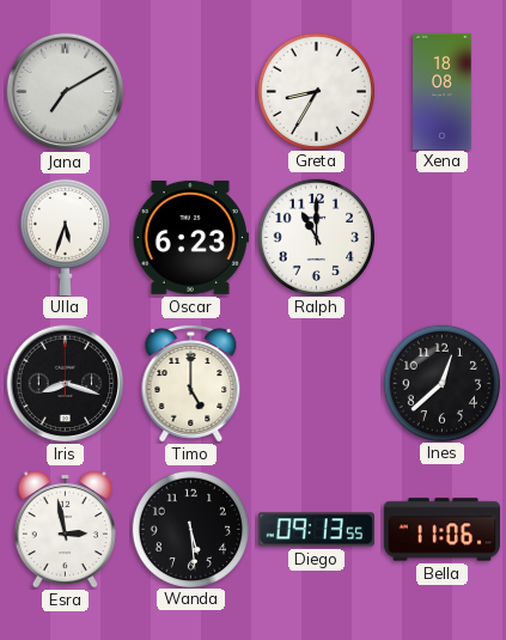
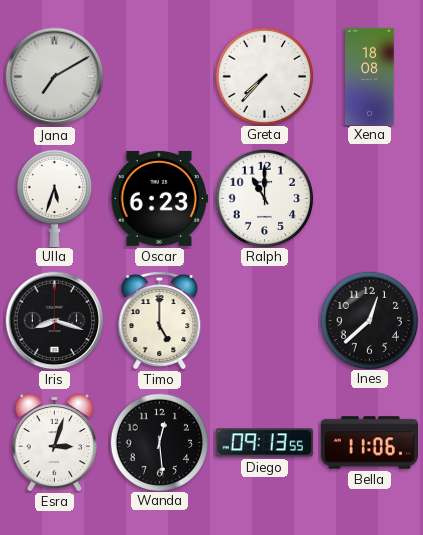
Greta: 8:35 -> 7:37 (264, 76)
Esra: 2:58 -> 3:03 (54, 442)
Wanda: 5:29 -> 12:29 (159, 442)
